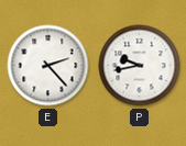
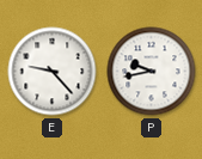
E: 2:23 -> 9:23 (53, 72)
